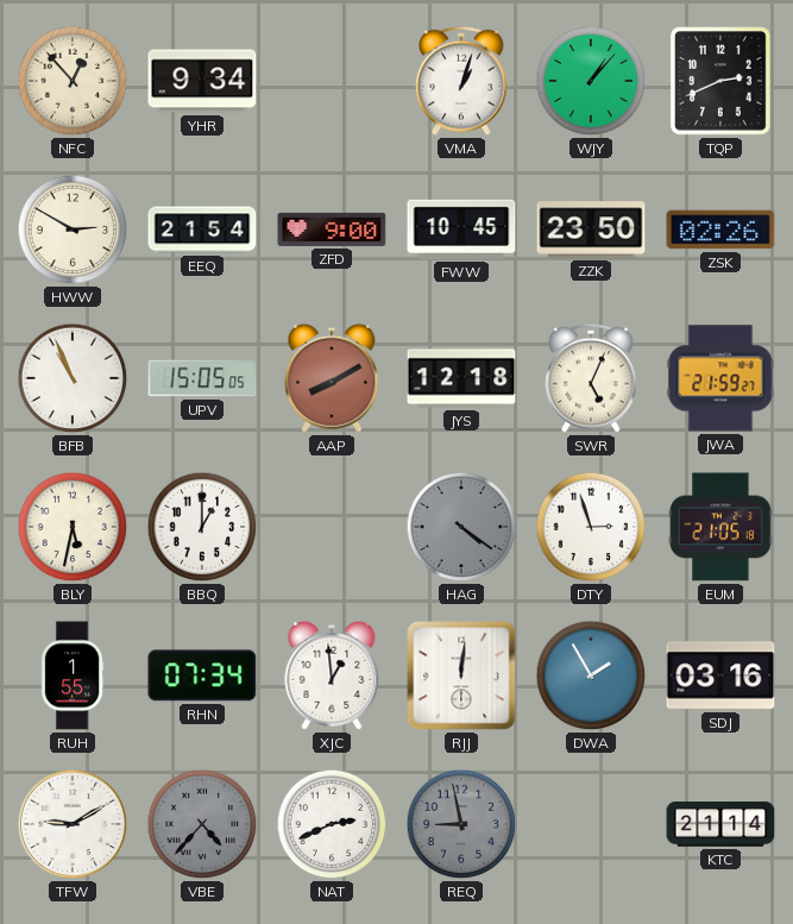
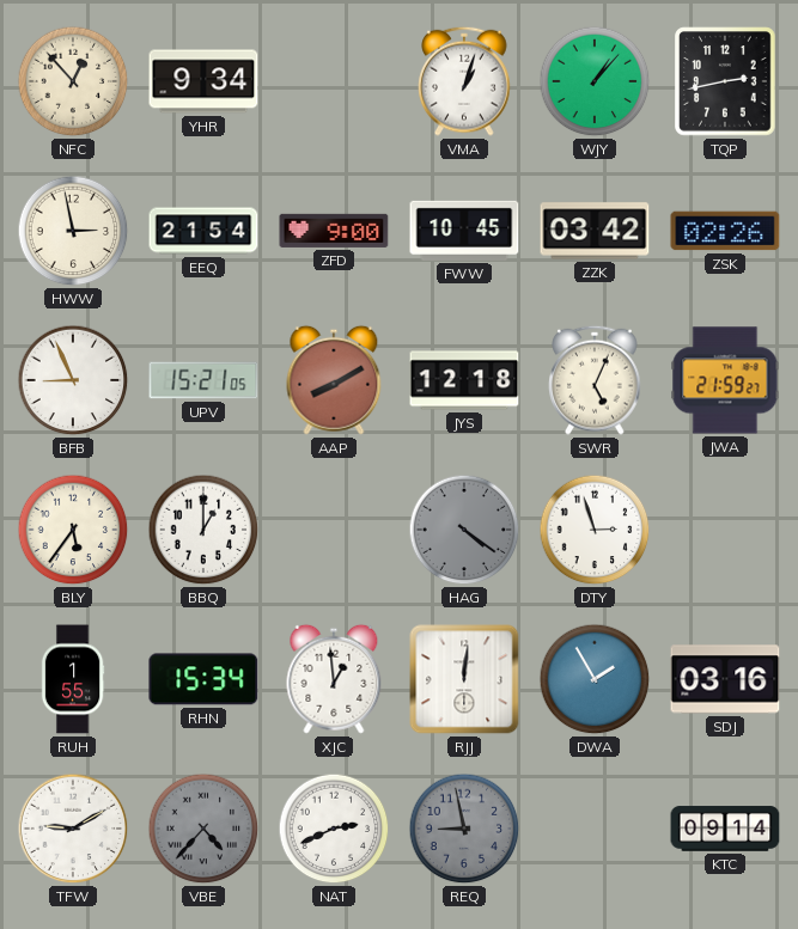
TQP: 2:41 -> 2:43 (725, 81)
HWW: 2:50 -> 2:58 (73, 231)
ZZK: 23:50 -> 03:42 (595, 231)
BFB: 10:56 -> 8:56 (73, 380)
UPV: 15:05 -> 15:21 (203, 380)
BLY: 5:32 -> 5:36 (73, 530)
EUM: 21:05 -> none (720, 527)
RHN: 07:34 -> 15:34 (203, 679)
KTC: 21:14 -> 09:14 (725, 829)
